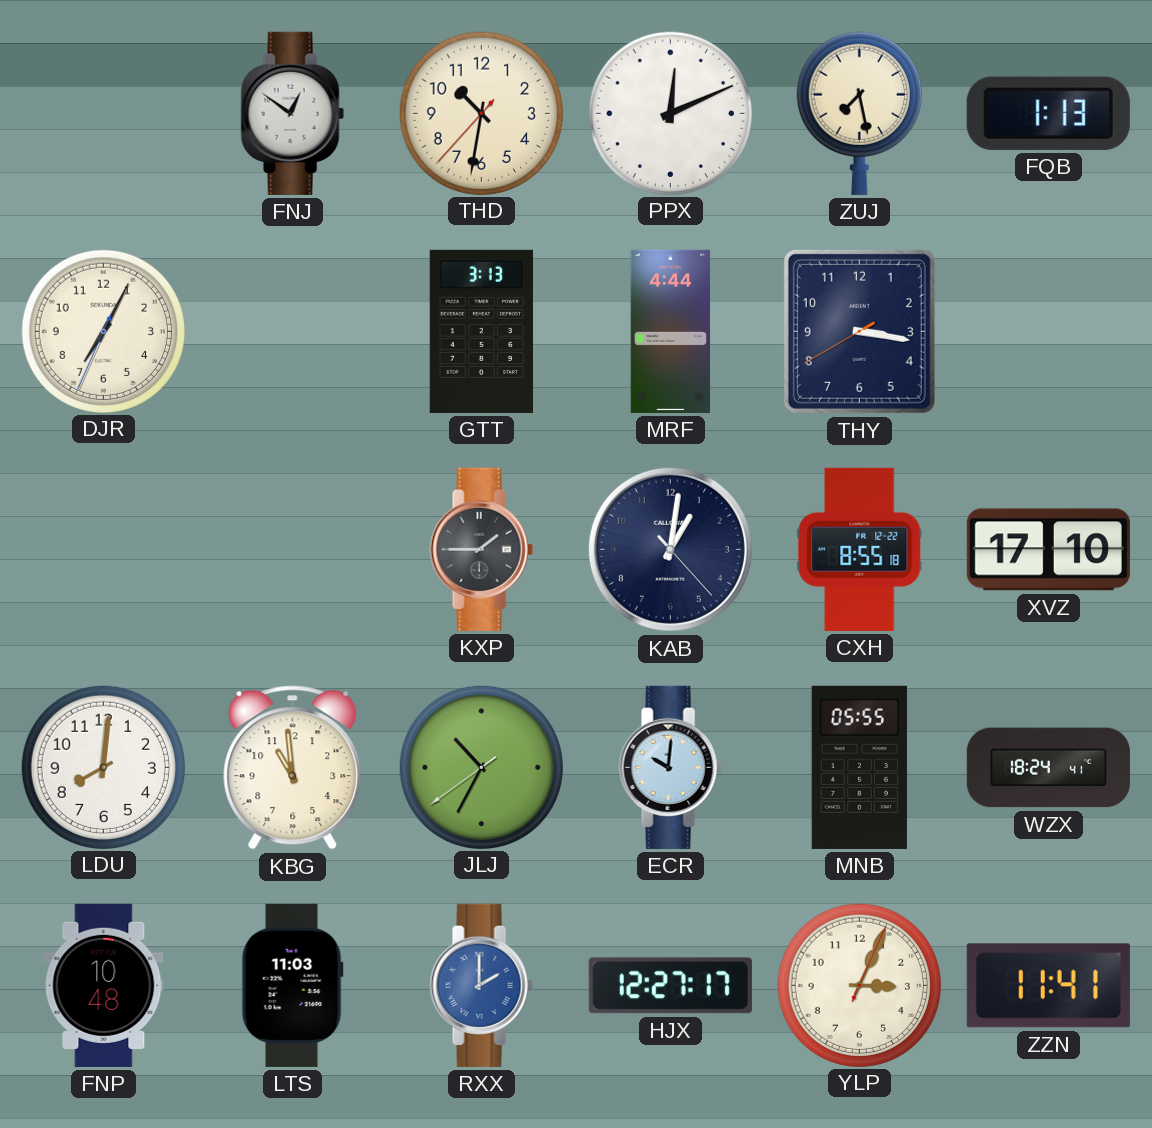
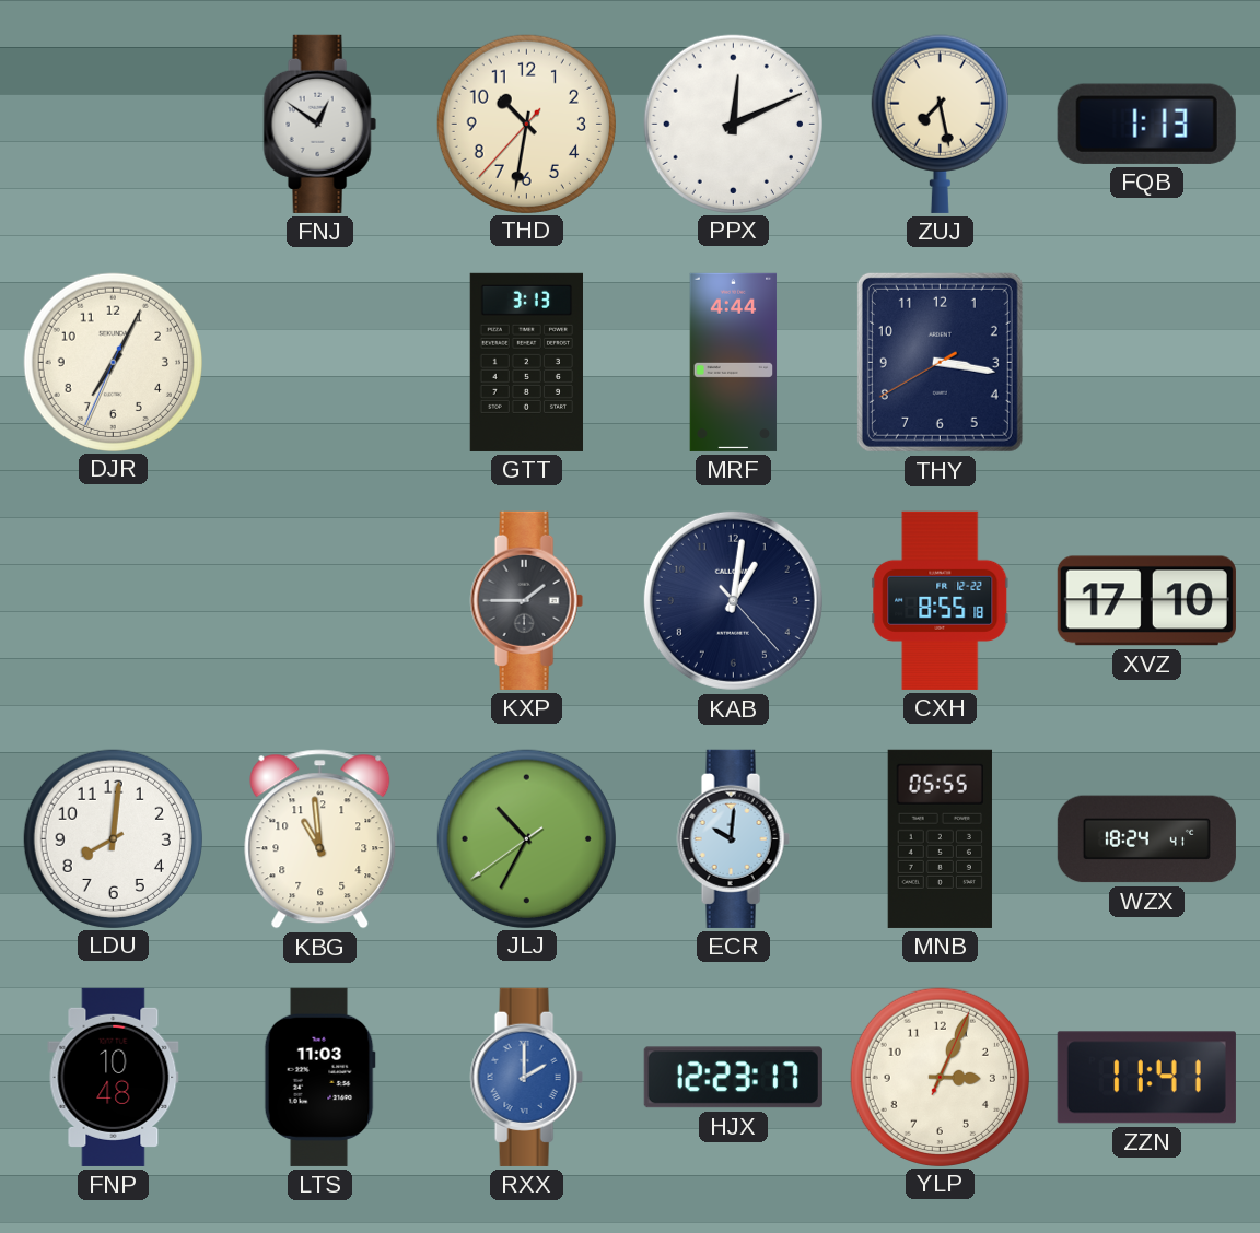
HJX: 12:27 -> 12:23 (733, 1078)
